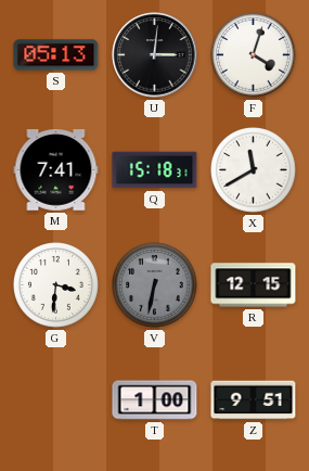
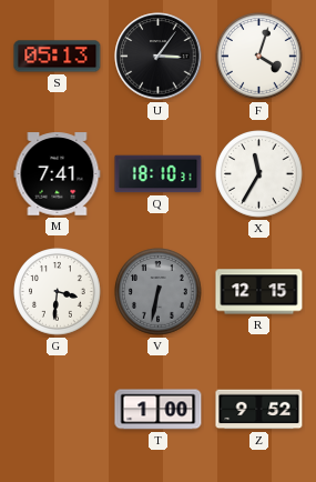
U: 3:01 -> 3:06 (159, 57)
Q: 15:18 -> 18:10 (159, 174)
X: 11:40 -> 11:35 (259, 174)
Z: 9:51 -> 9:52 (259, 410)
